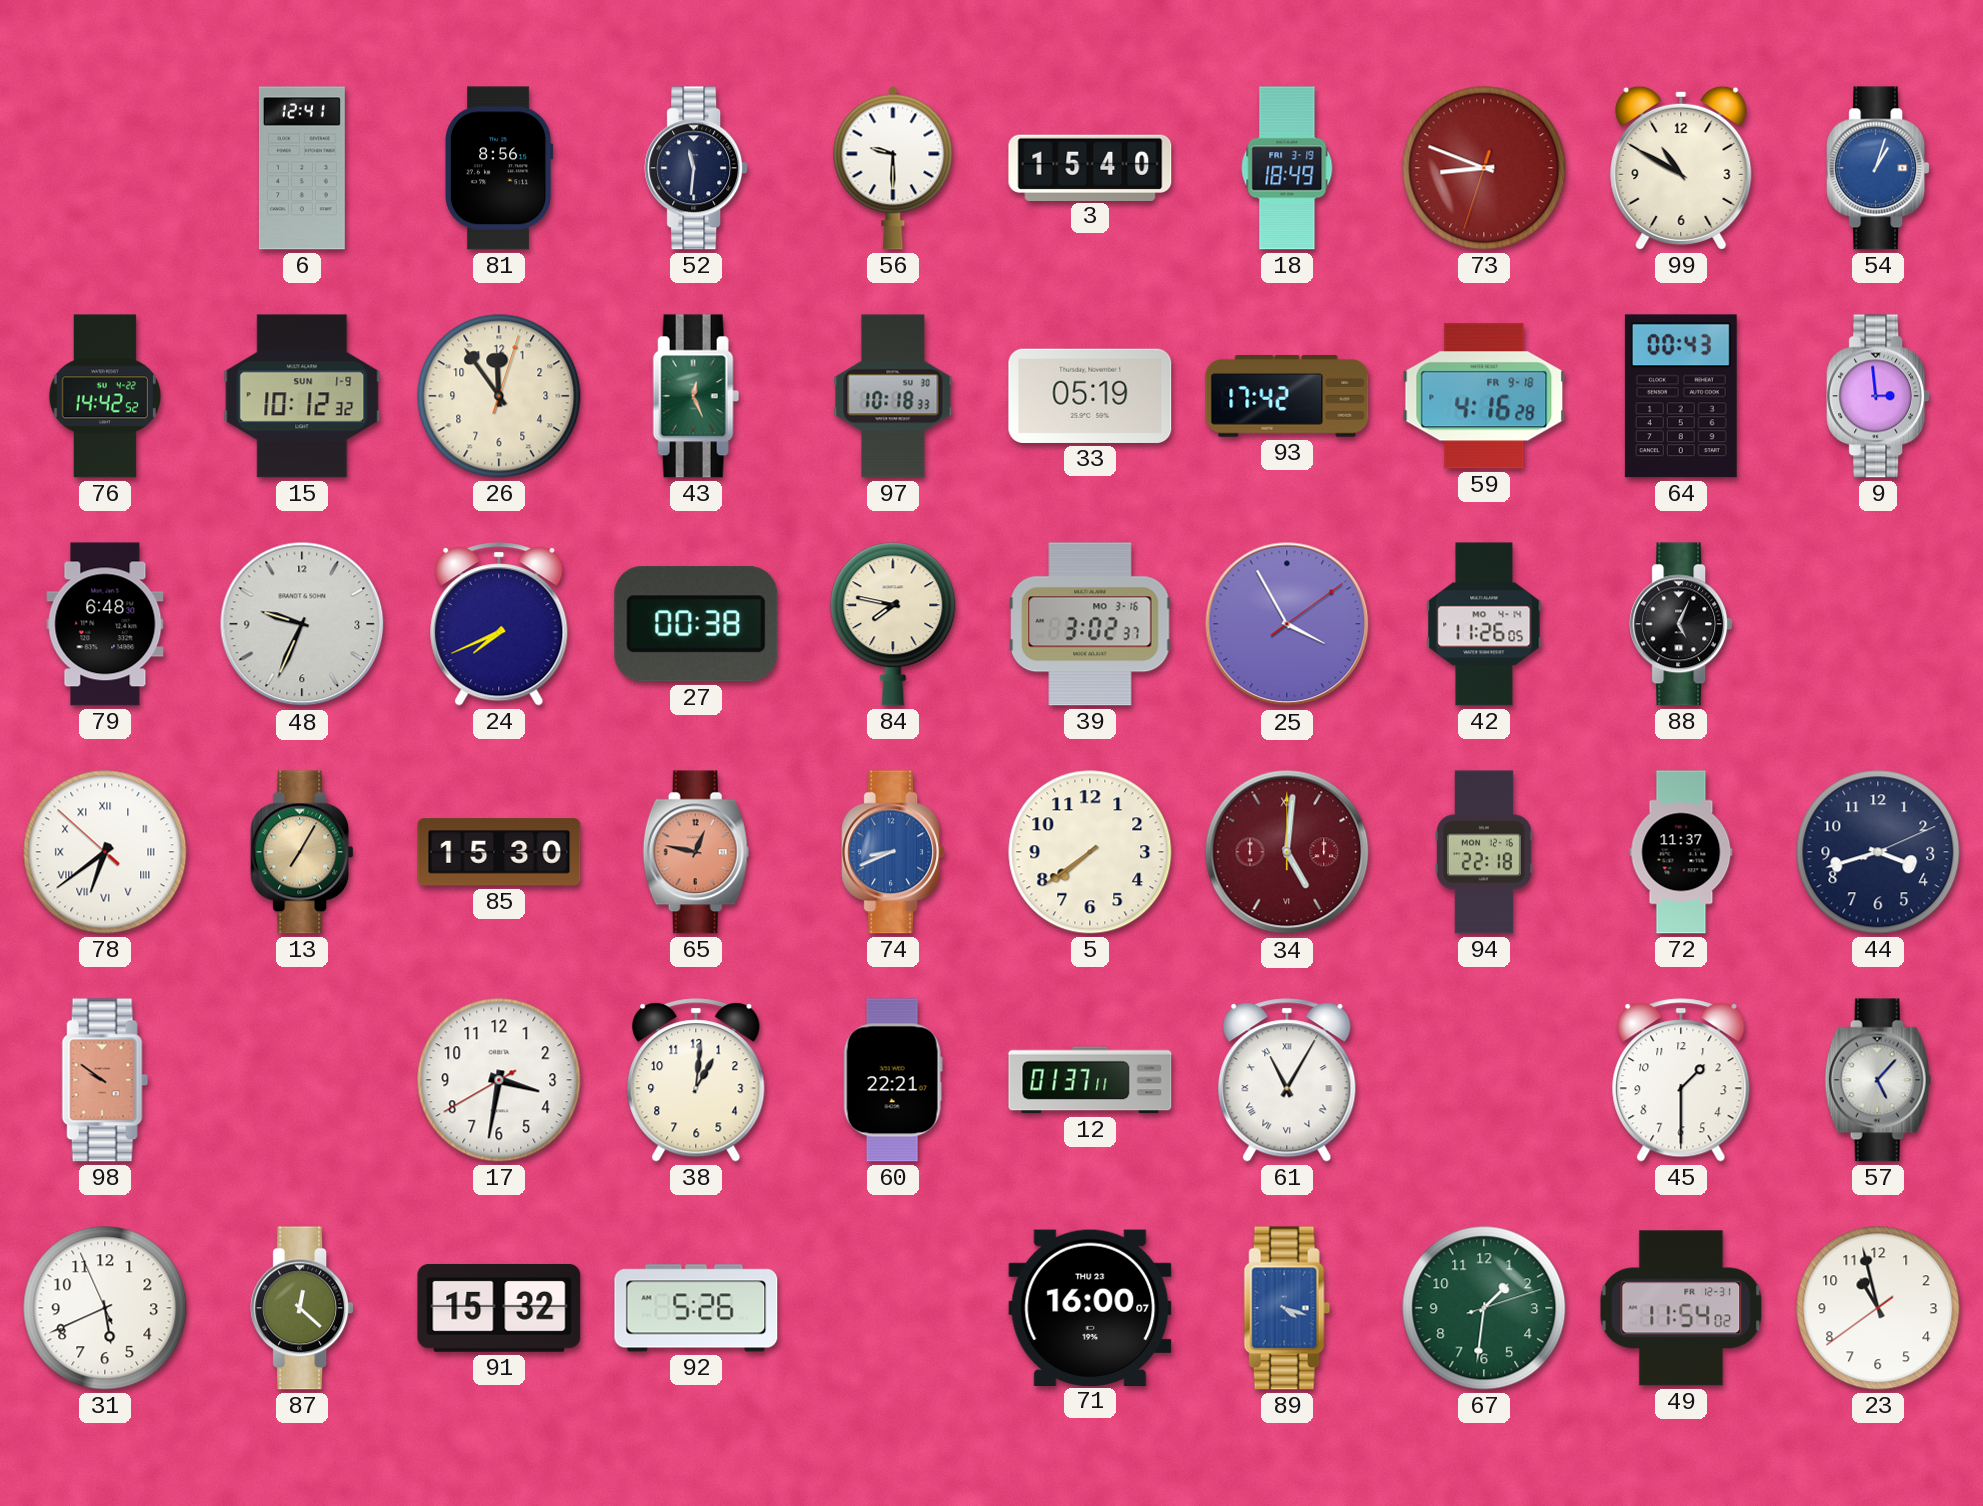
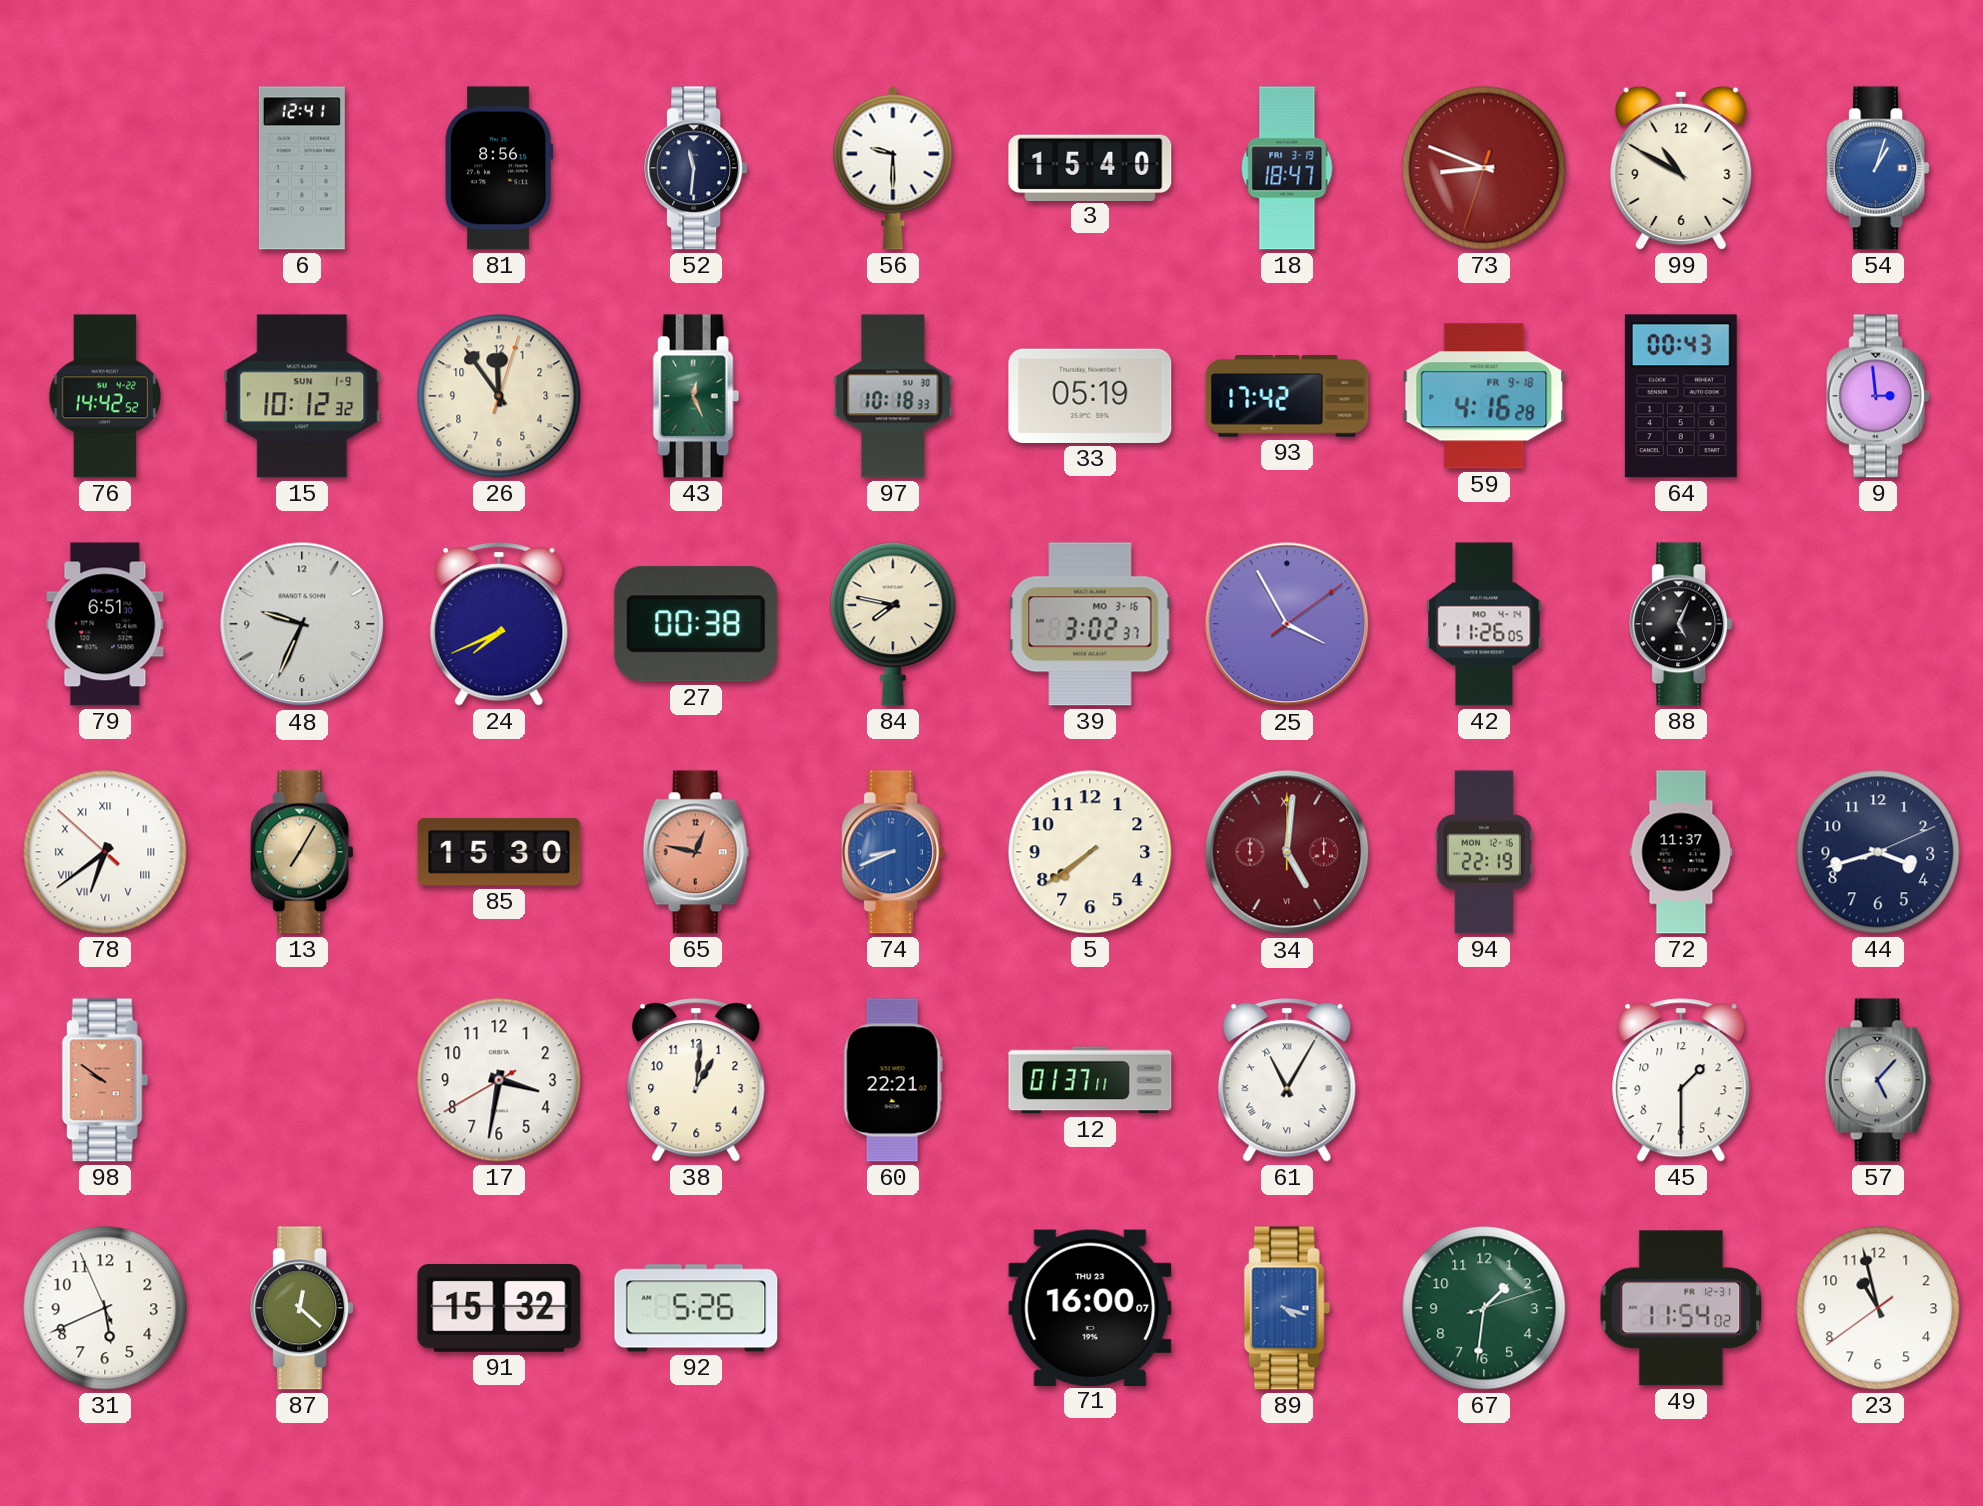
18: 18:49 -> 18:47 (1287, 168)
79: 6:48 -> 6:51 (105, 624)
94: 22:18 -> 22:19 (1484, 852)
